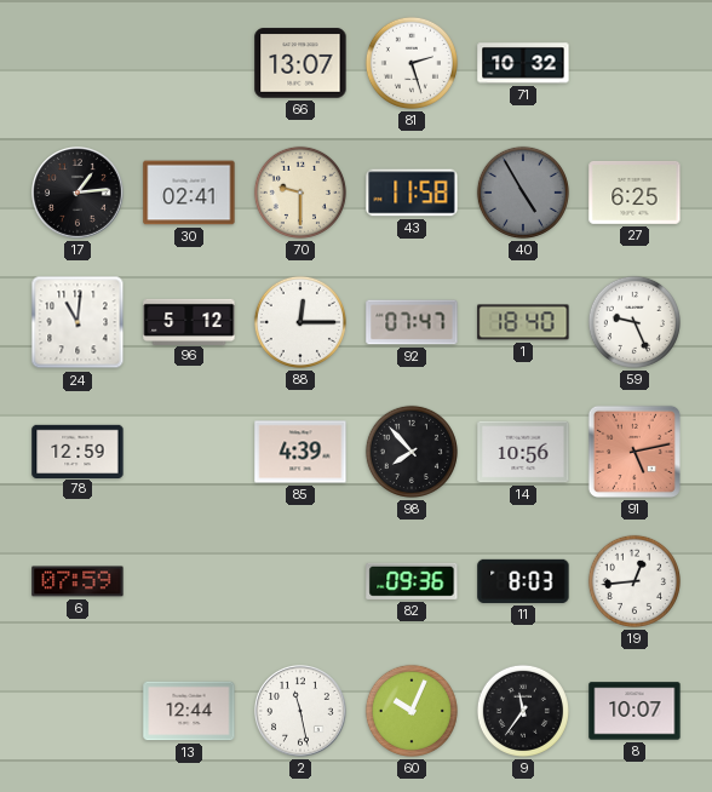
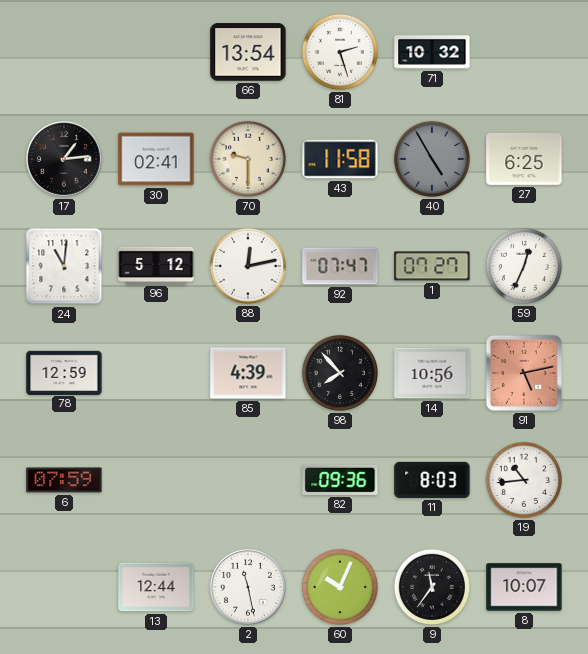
66: 13:07 -> 13:54 (248, 52)
88: 12:15 -> 12:13 (248, 266)
1: 18:40 -> 07:27 (432, 266)
59: 9:26 -> 12:34 (524, 266)
19: 12:44 -> 10:44 (524, 480)
